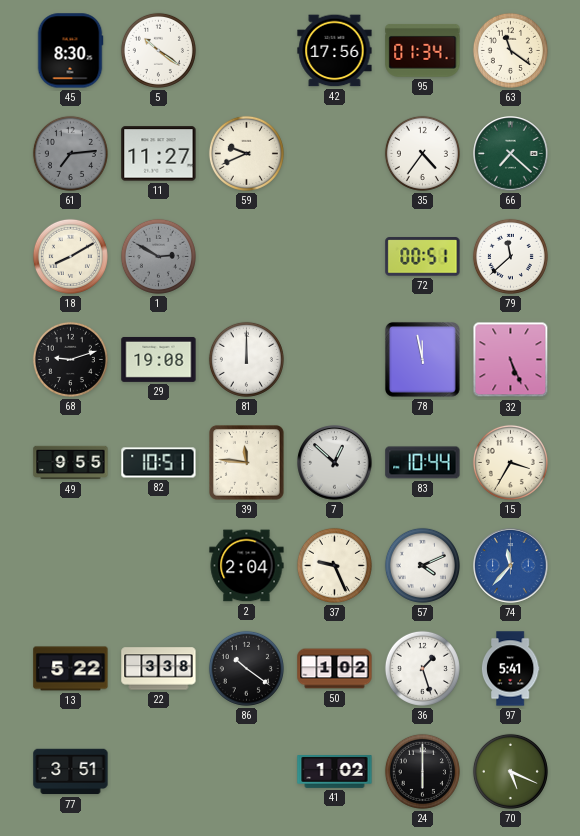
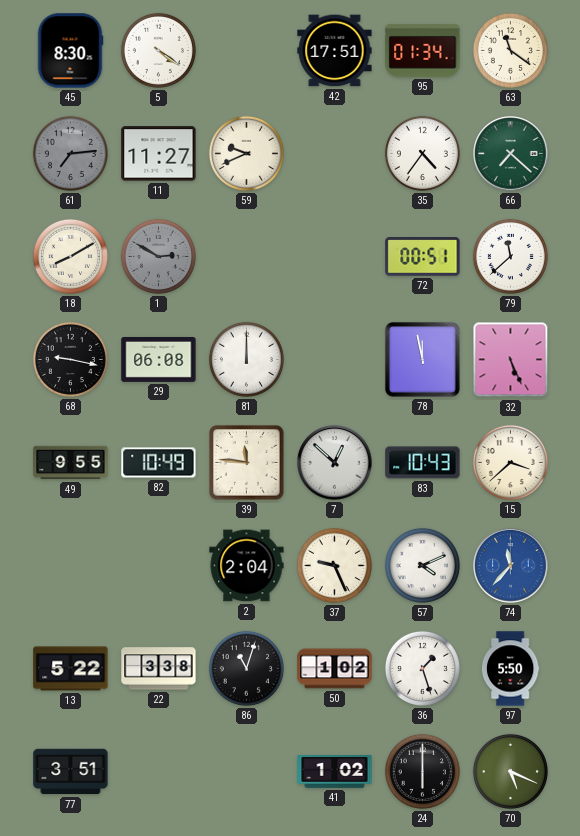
5: 10:21 -> 4:21 (158, 50)
42: 17:56 -> 17:51 (335, 51)
68: 9:12 -> 9:17 (70, 359)
29: 19:08 -> 06:08 (159, 359)
82: 10:51 -> 10:49 (159, 463)
83: 10:44 -> 10:43 (423, 463)
15: 3:35 -> 3:38 (510, 462)
86: 10:21 -> 11:03 (246, 668)
97: 5:41 -> 5:50 (510, 669)
